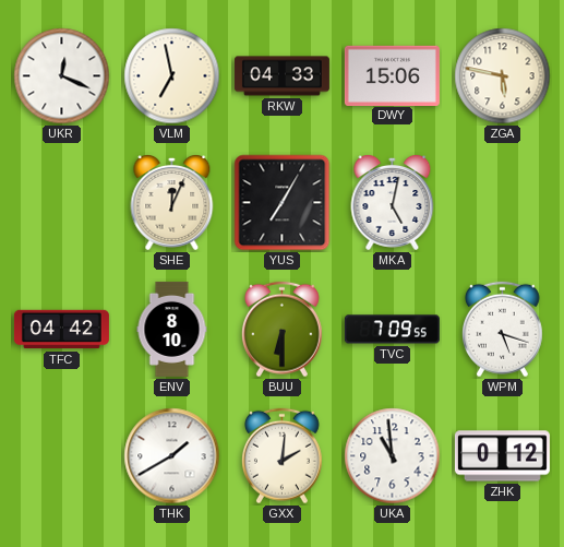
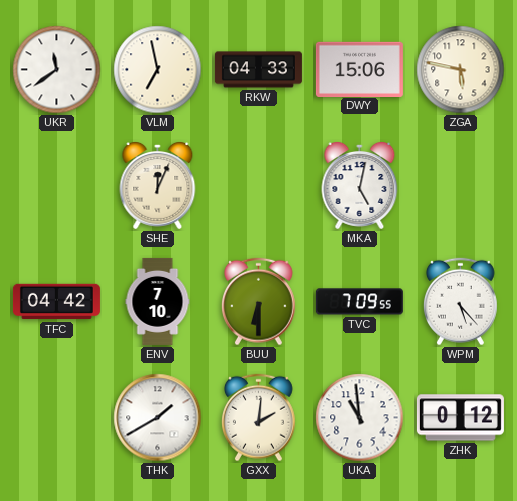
UKR: 12:19 -> 11:39 (57, 70)
YUS: 7:05 -> none (283, 203)
ENV: 8:10 -> 7:10 (158, 301)
WPM: 5:18 -> 5:23 (460, 302)
